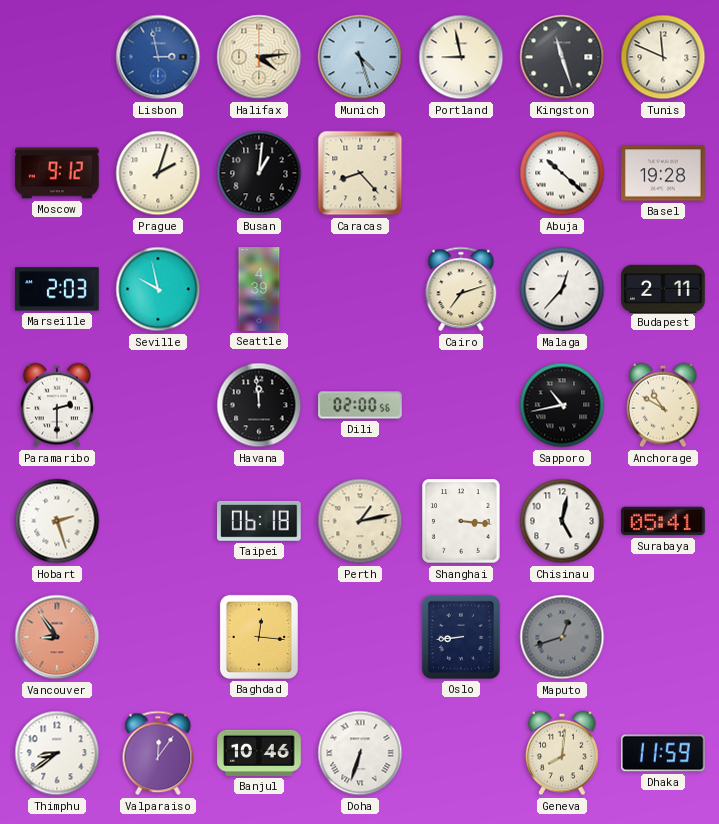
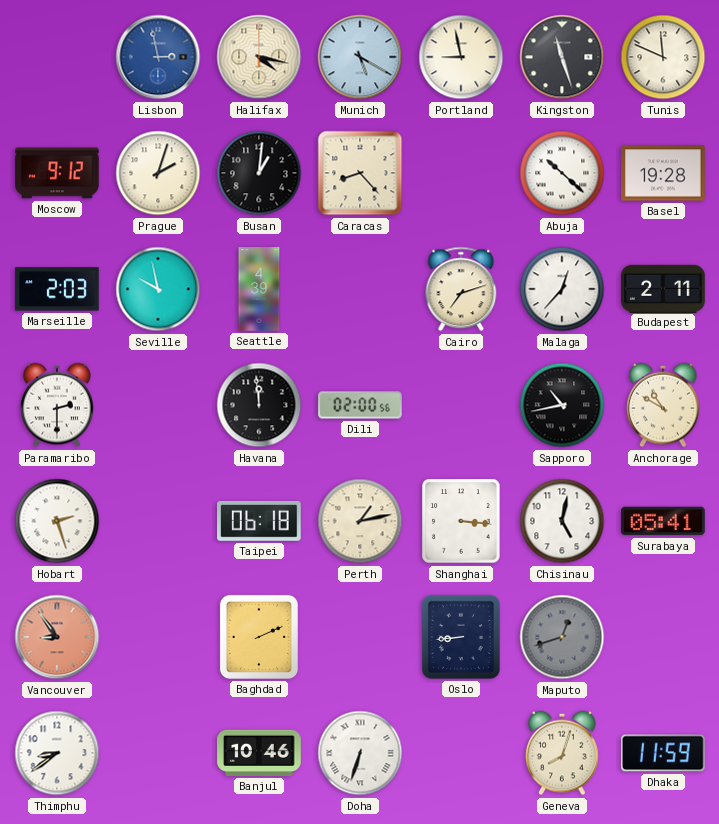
Halifax: 4:14 -> 4:17 (259, 57)
Munich: 4:27 -> 5:20 (360, 57)
Baghdad: 12:16 -> 2:11 (259, 637)
Valparaiso: 12:06 -> none (158, 753)
Geneva: 8:01 -> 8:03 (563, 753)
